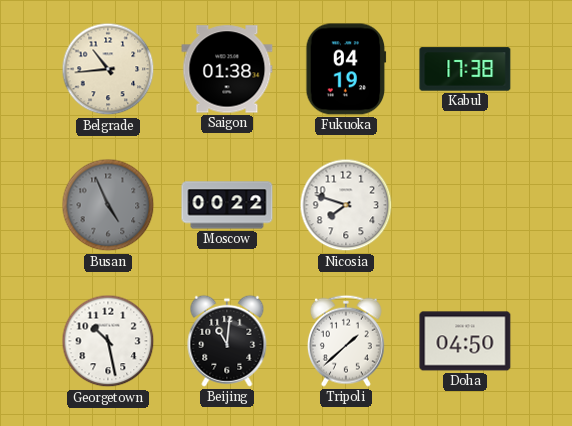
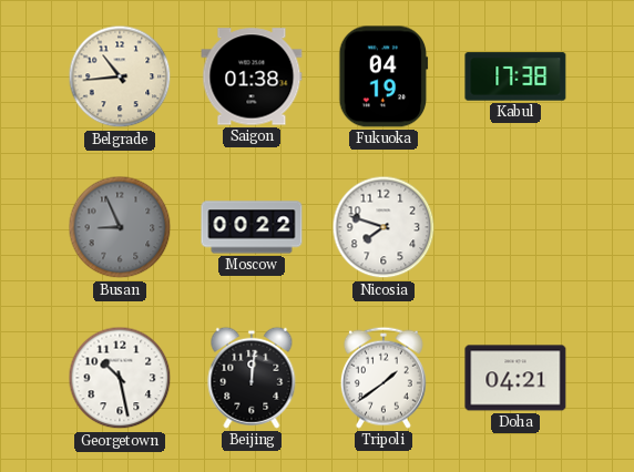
Busan: 4:56 -> 8:56 (120, 227)
Beijing: 11:01 -> 12:01 (252, 378)
Tripoli: 1:38 -> 1:39 (384, 378)
Doha: 04:50 -> 04:21 (515, 378)
